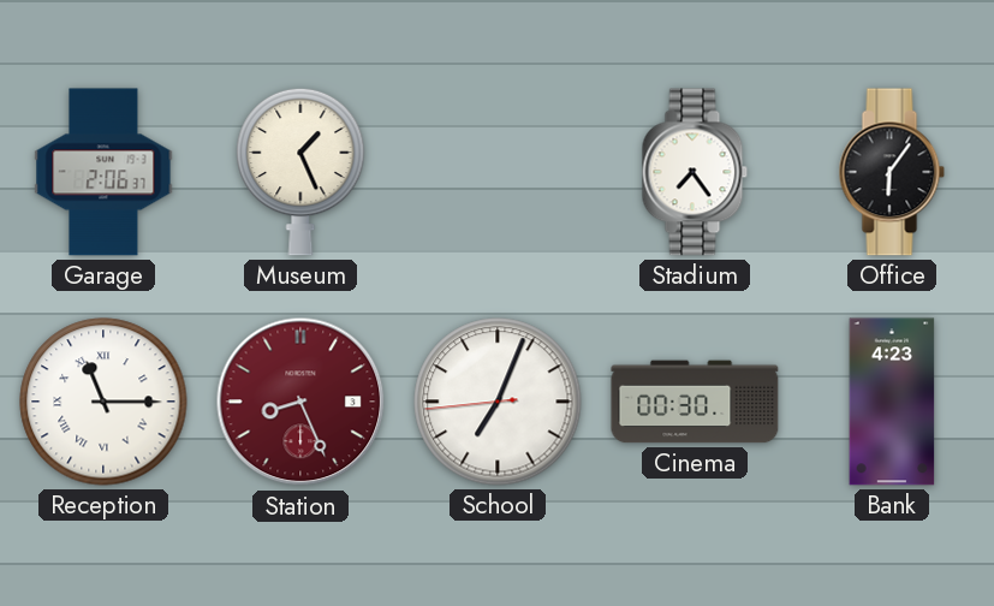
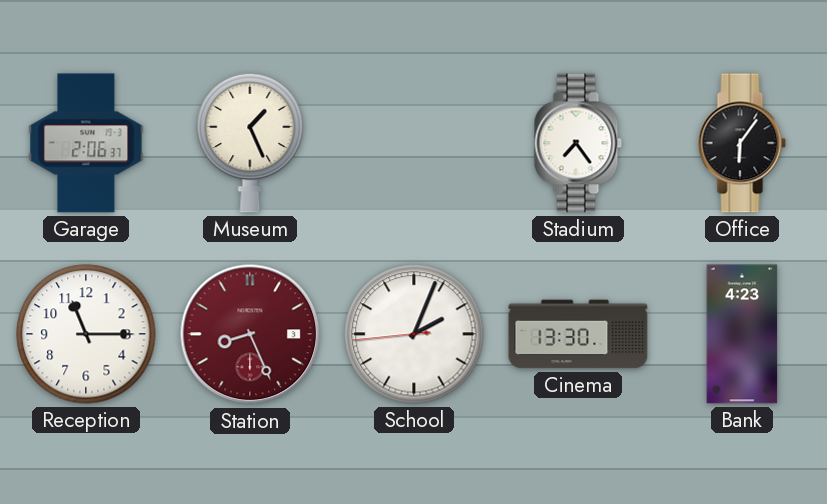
Reception numerals: Roman -> Arabic (86, 334)
School: 7:03 -> 2:03 (414, 334)
Cinema: 00:30 -> 13:30 (578, 334)
